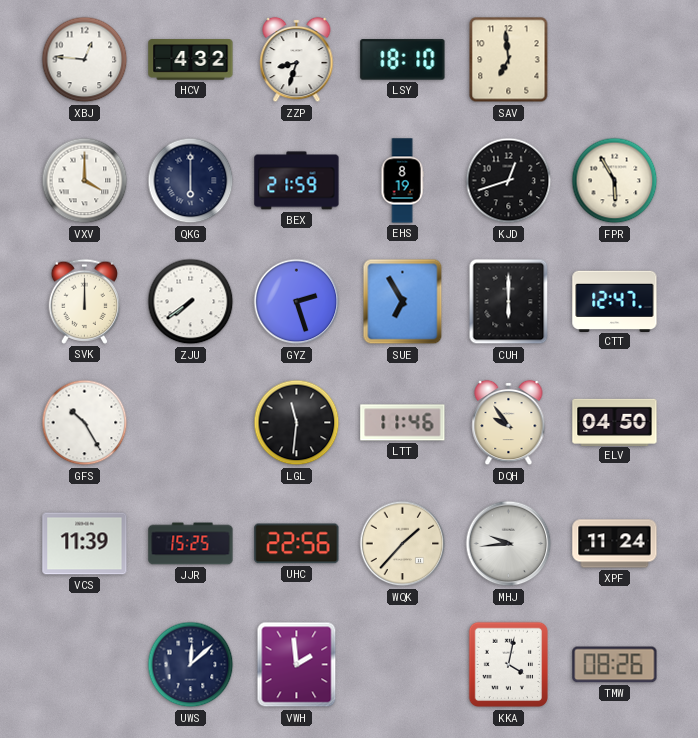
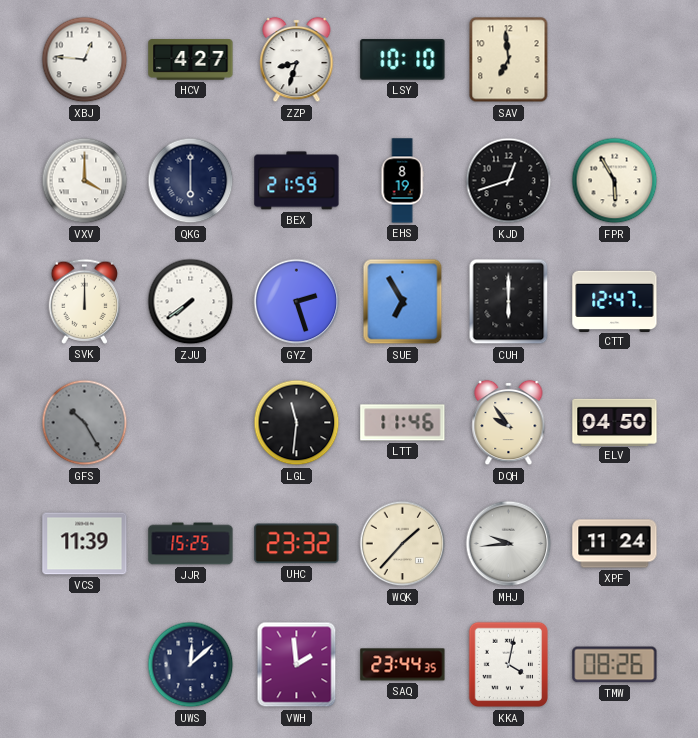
HCV: 4:32 -> 4:27 (191, 60)
LSY: 18:10 -> 10:10 (403, 60)
GFS dial: white -> grey (85, 423)
UHC: 22:56 -> 23:32 (297, 544)
SAQ: none -> 23:44 (403, 665)
